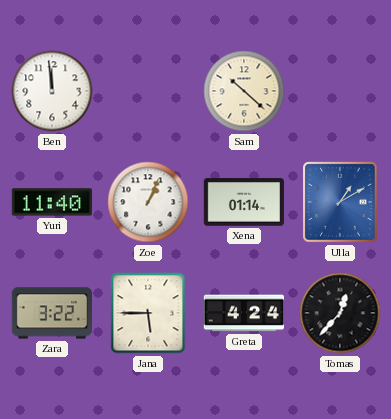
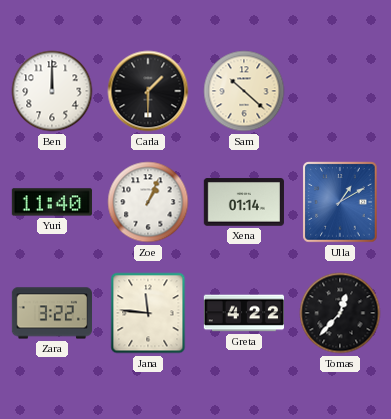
Ben: 11:59 -> 12:00 (52, 91)
Carla: none -> 1:30 (148, 91)
Jana: 5:45 -> 11:46 (148, 313)
Greta: 4:24 -> 4:22 (243, 313)
